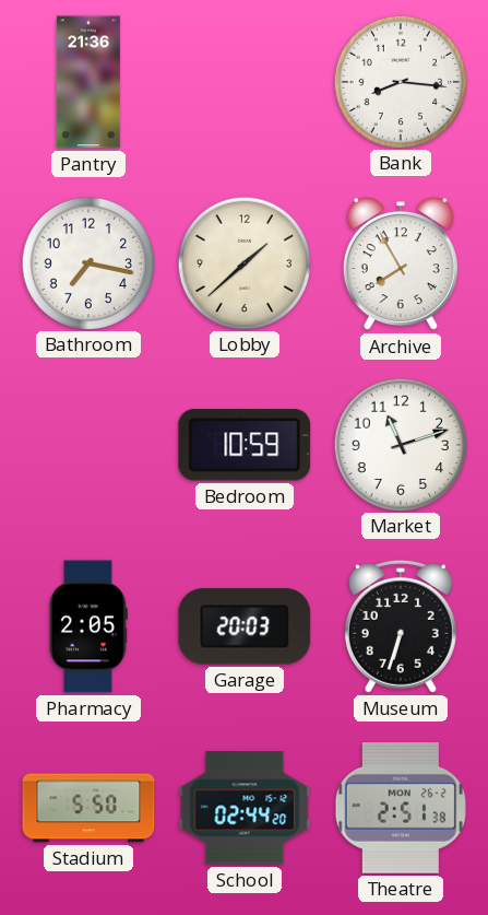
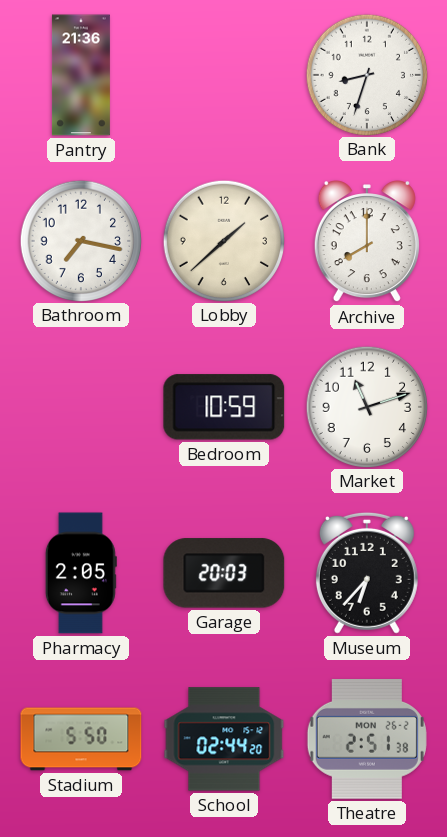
Bank: 8:16 -> 8:33 (366, 74)
Archive: 7:55 -> 8:00 (367, 242)
Museum: 6:33 -> 6:37 (367, 573)
